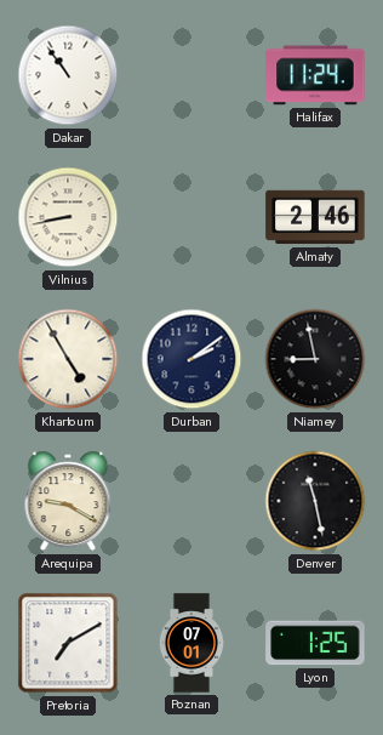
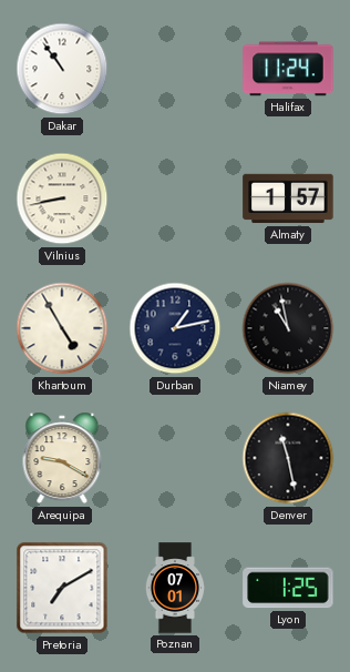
Almaty: 2:46 -> 1:57 (288, 198)
Durban: 2:09 -> 1:13 (175, 328)
Niamey: 8:58 -> 10:58 (288, 328)
